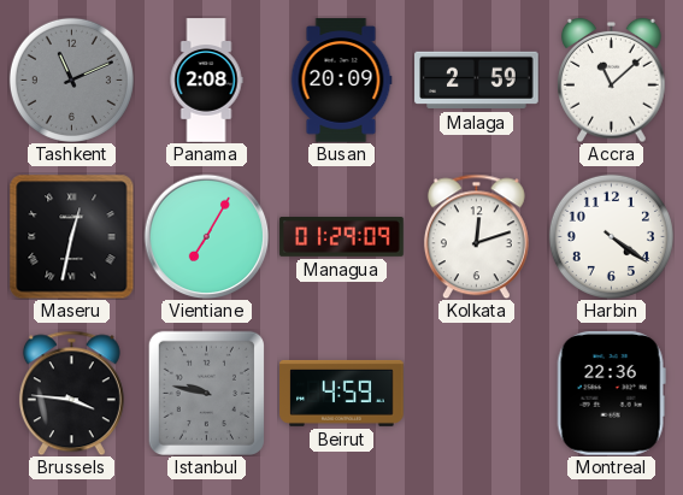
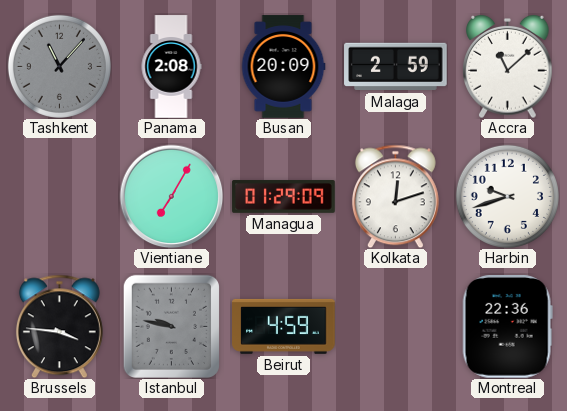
Tashkent: 11:11 -> 11:07 (59, 66)
Maseru: 12:32 -> none (71, 236)
Harbin: 4:21 -> 9:42 (507, 196)
